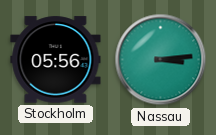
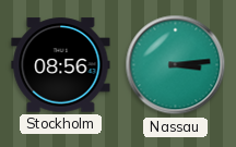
Stockholm: 05:56 -> 08:56 (61, 65)
